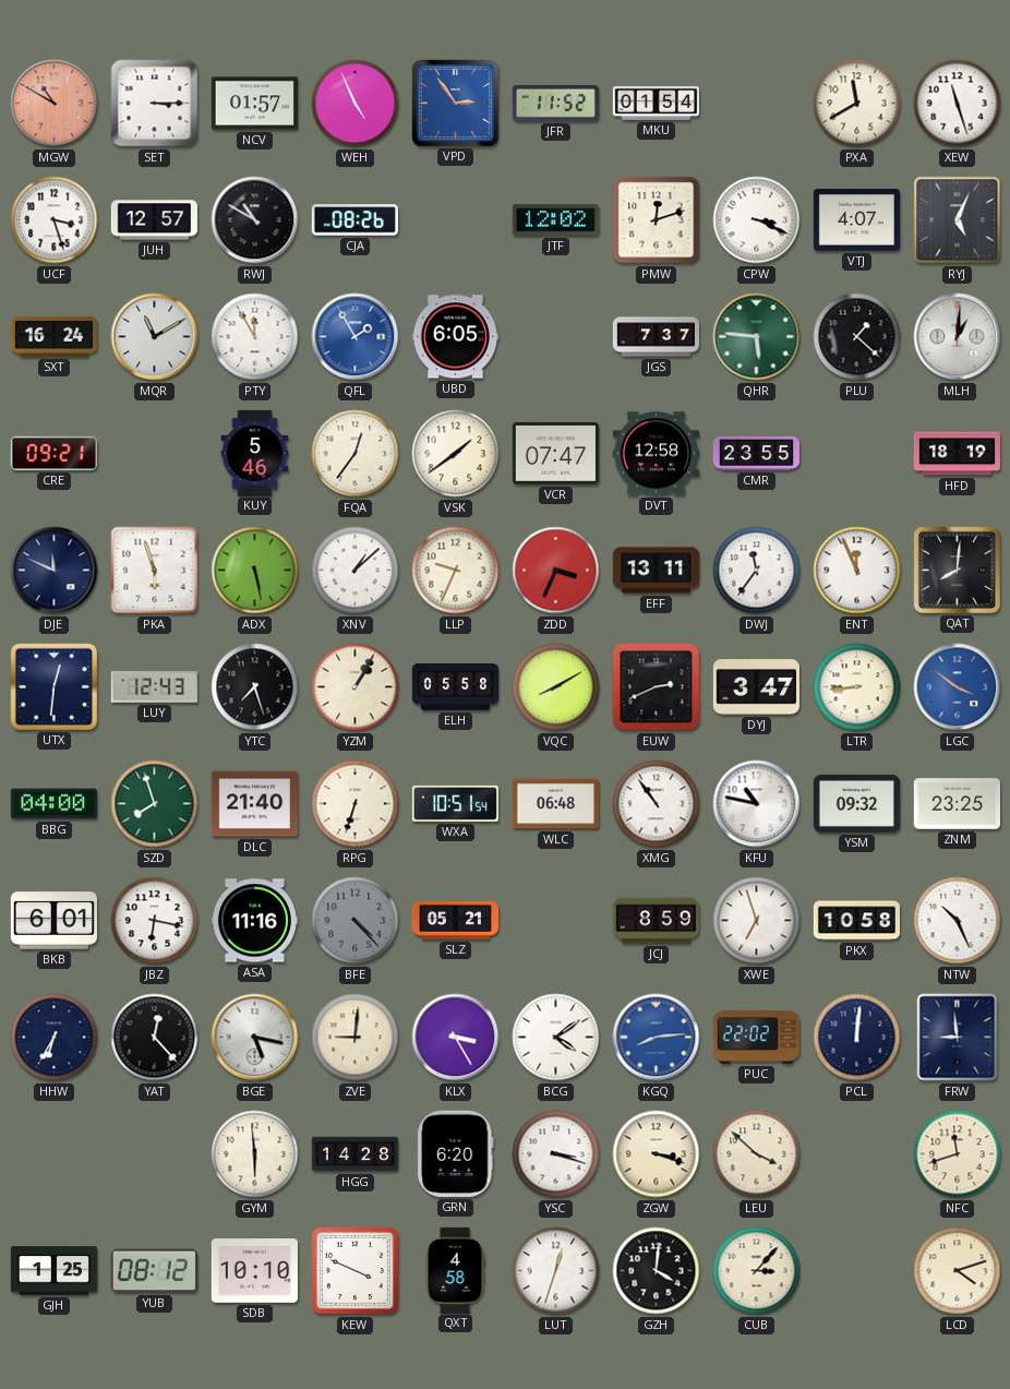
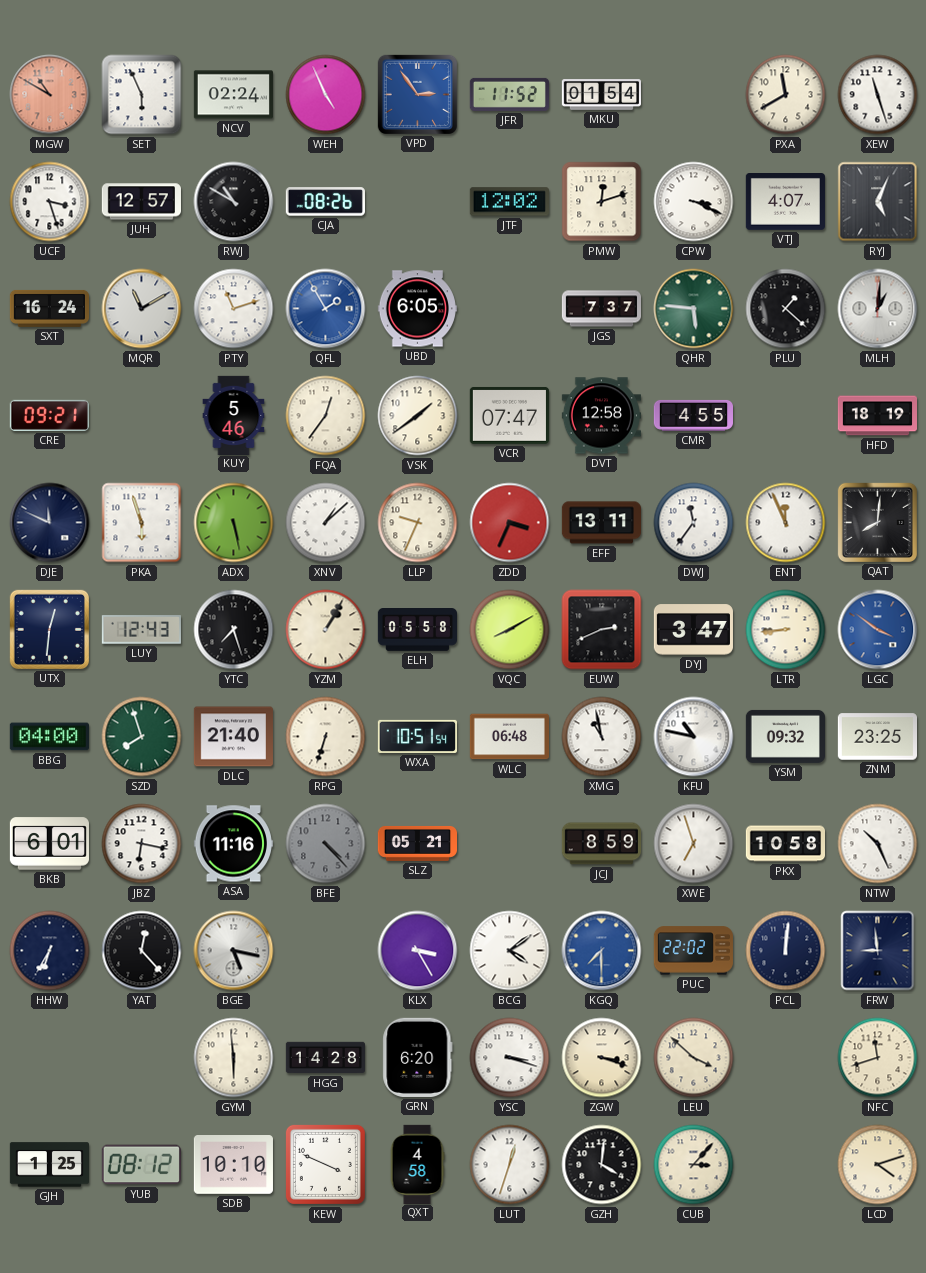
SET: 3:15 -> 5:56 (142, 95)
NCV: 01:57 -> 02:24 (233, 95)
PTY: 11:55 -> 11:12 (234, 309)
CMR: 23:55 -> 4:55 (693, 415)
XMG: 10:54 -> 10:58 (602, 737)
ZVE: 9:01 -> none (356, 1038)
KGQ: 8:14 -> 7:30 (602, 951)
